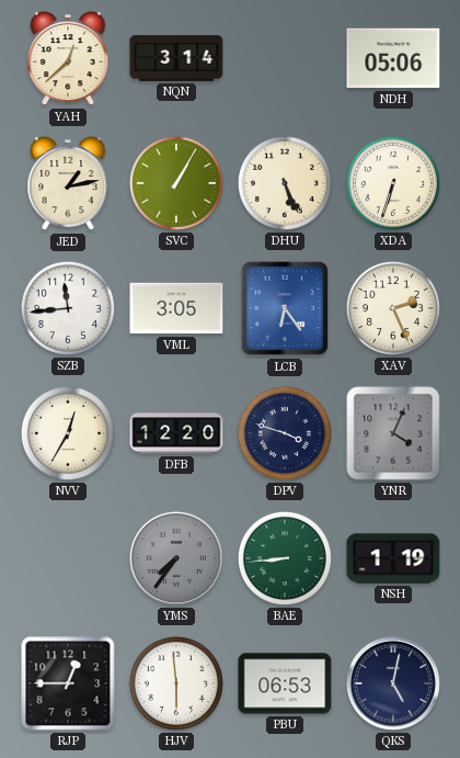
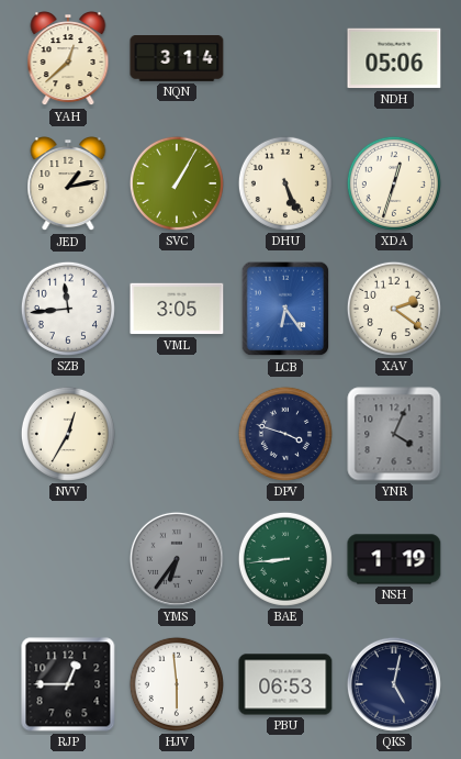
XDA: 6:33 -> 12:33 (394, 183)
XAV: 2:26 -> 2:21 (394, 309)
DFB: 12:20 -> none (176, 433)
YMS: 7:36 -> 6:36 (177, 559)
